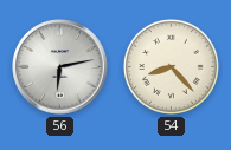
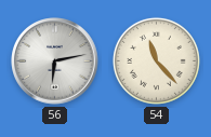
54: 8:23 -> 11:23 (156, 60)
